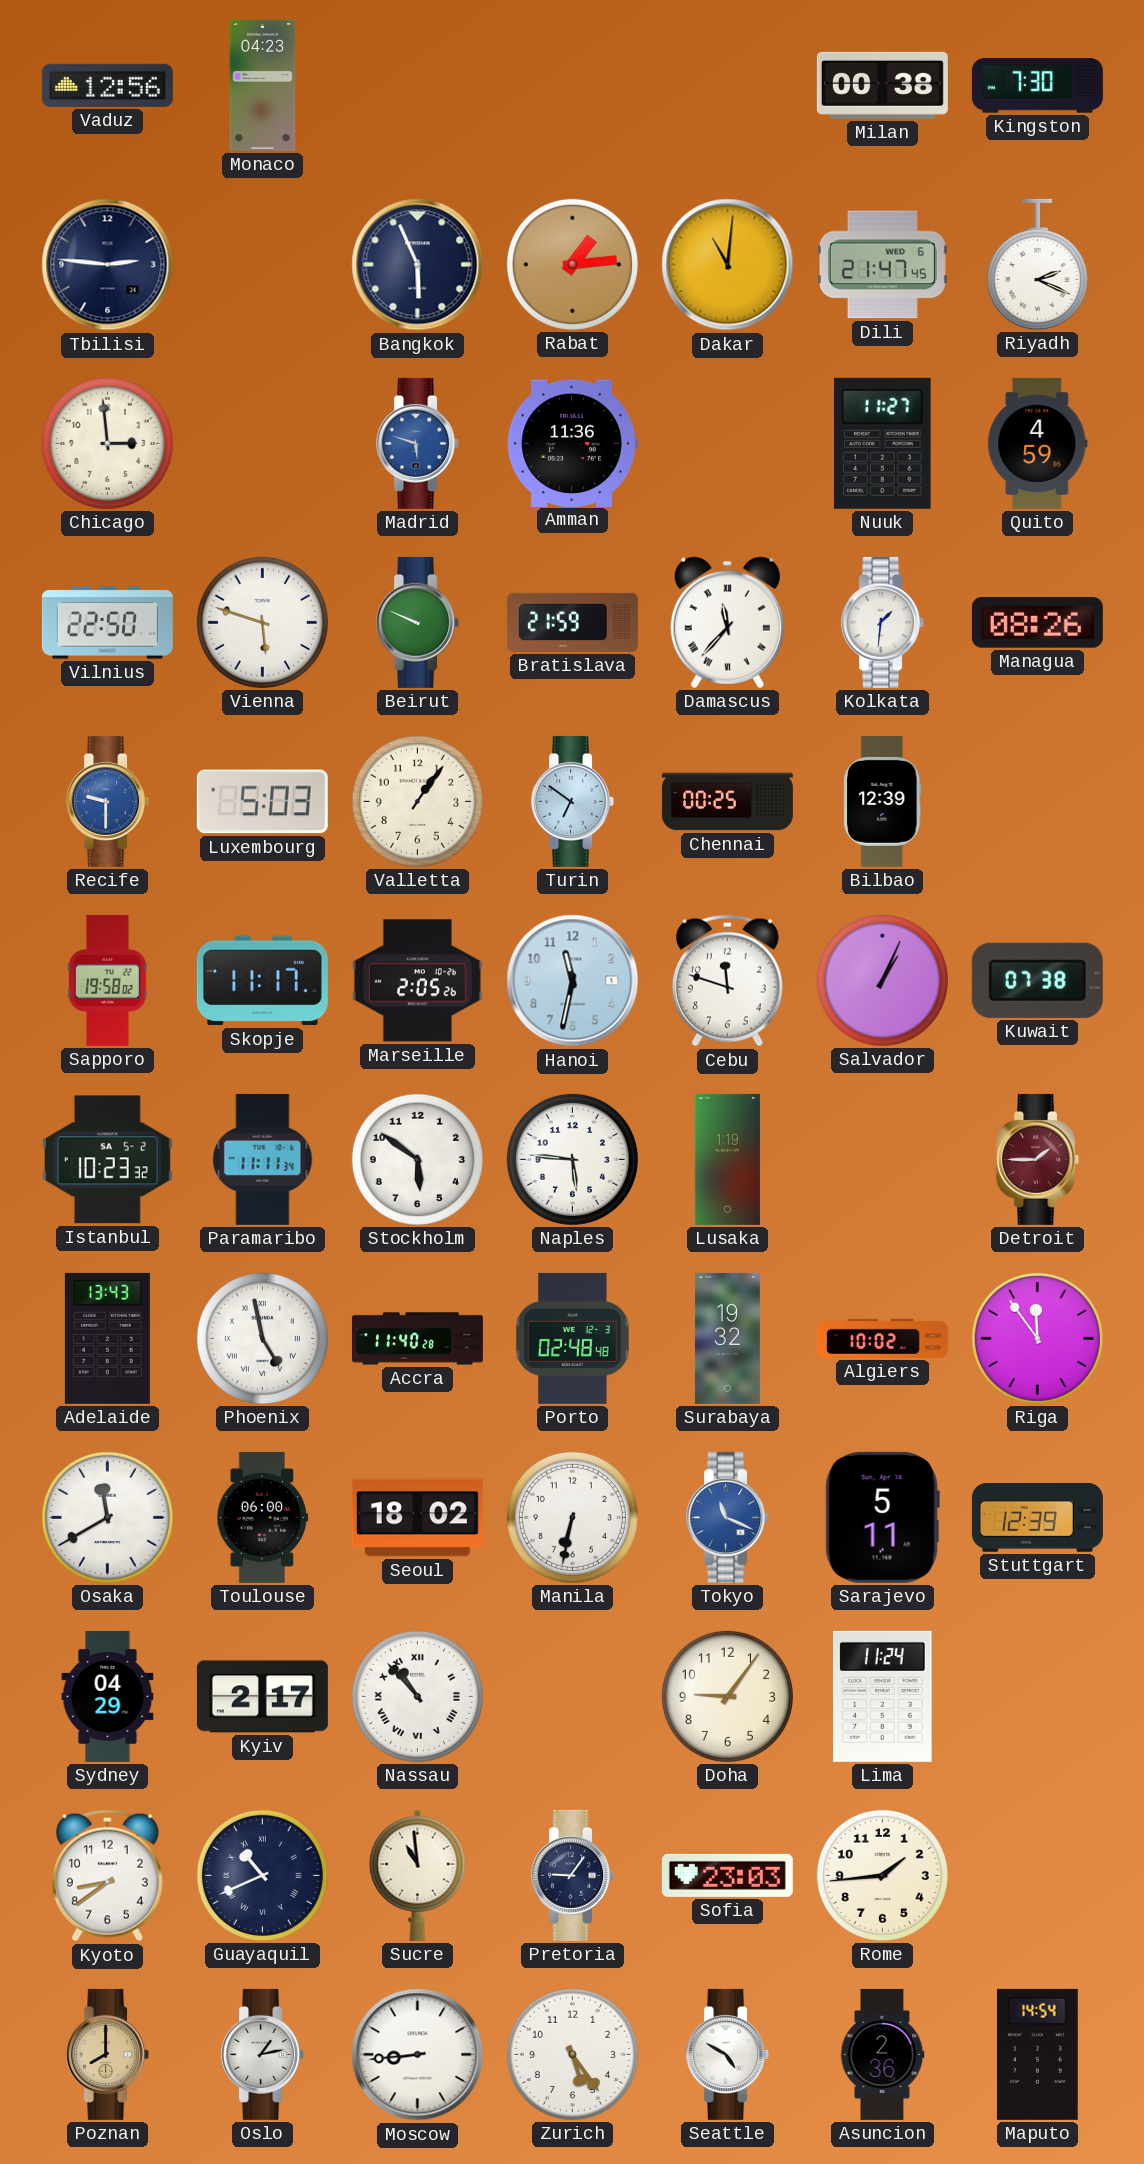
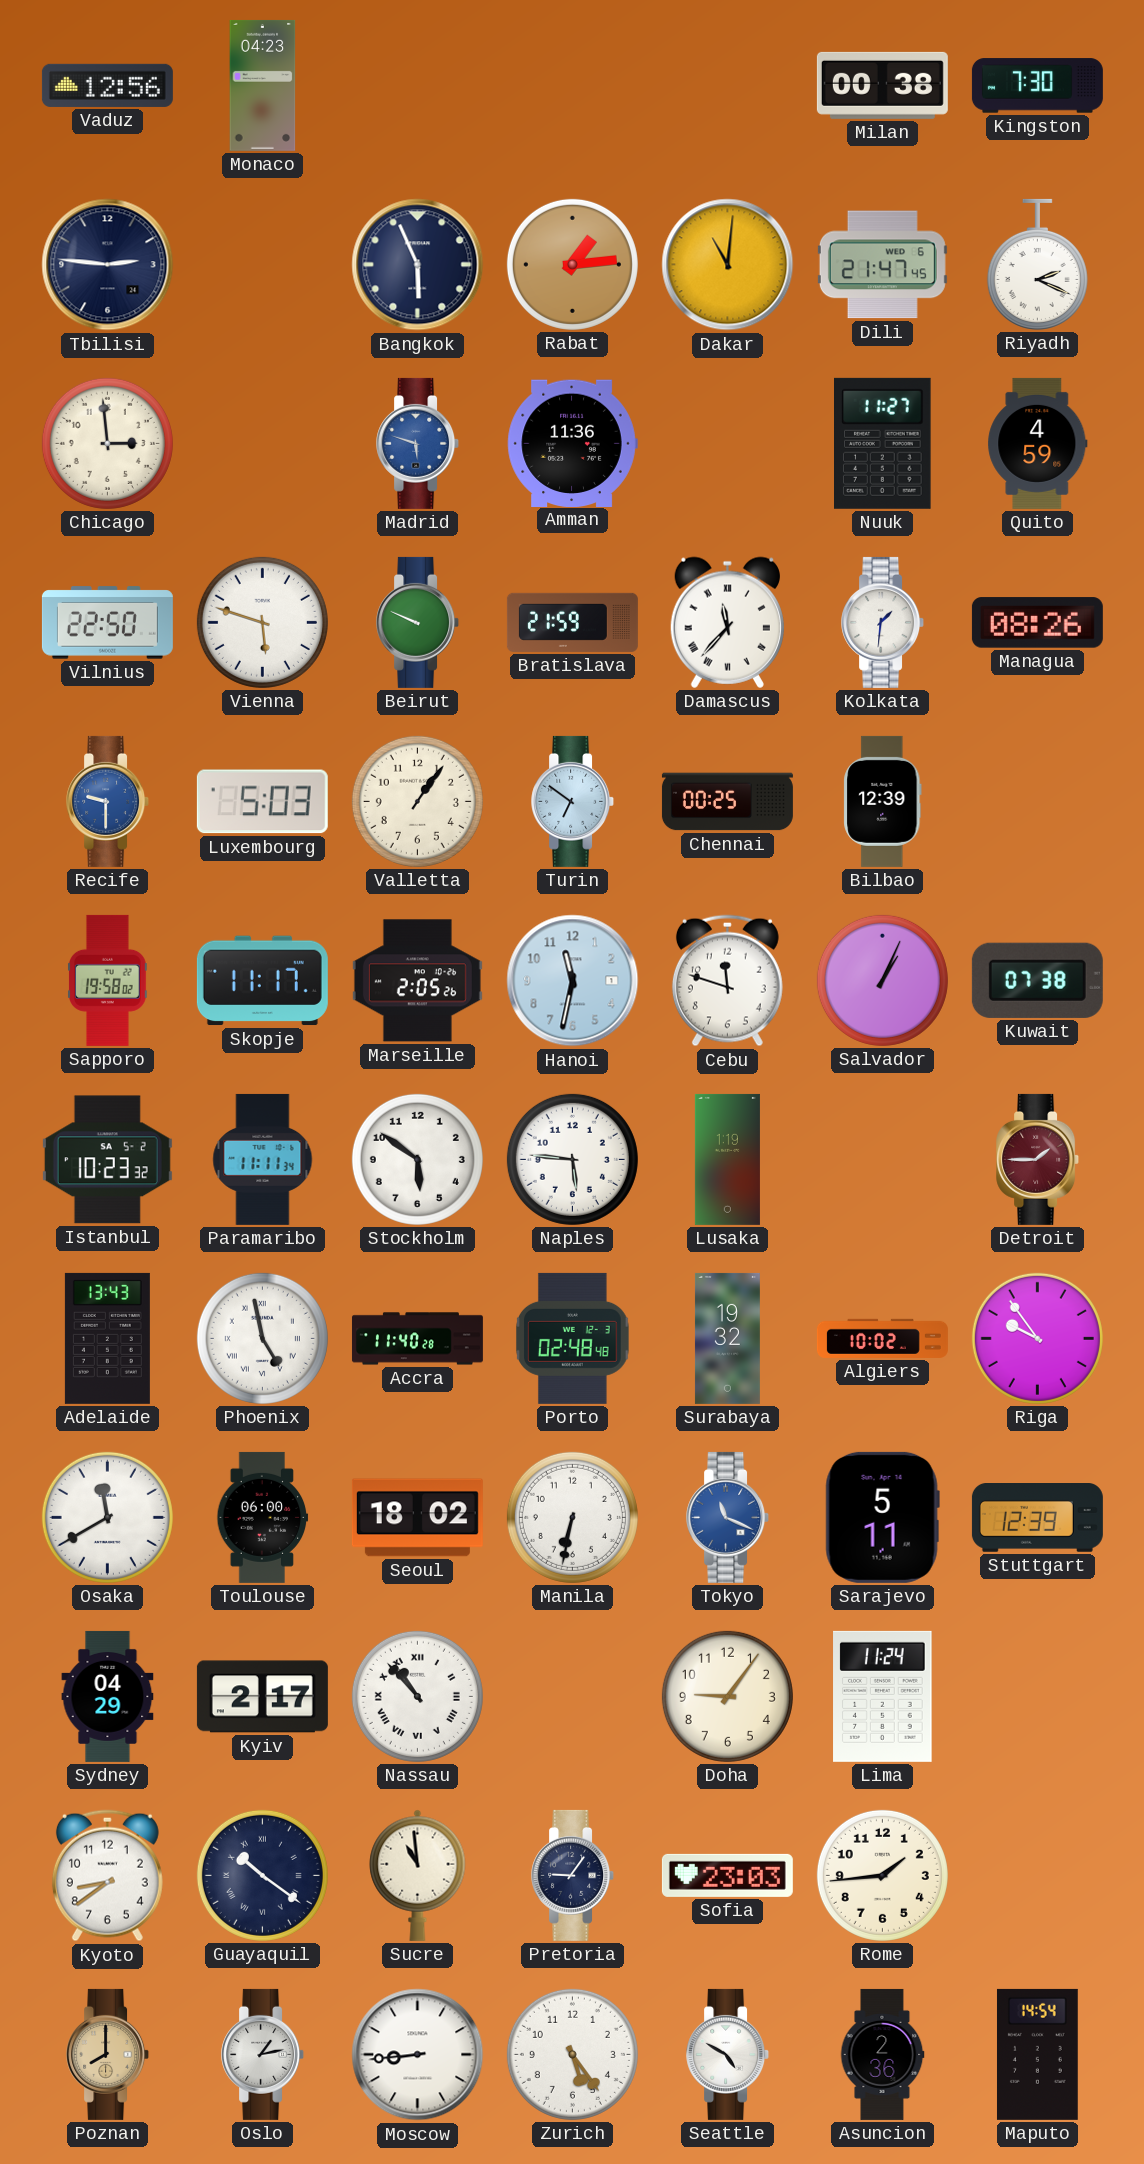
Riga: 11:54 -> 9:54 (1037, 1338)
Guayaquil: 10:41 -> 10:21 (262, 1875)
